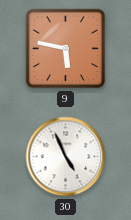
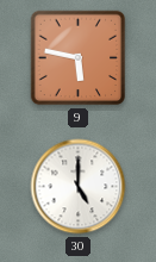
30: 4:56 -> 5:00 (79, 187)
